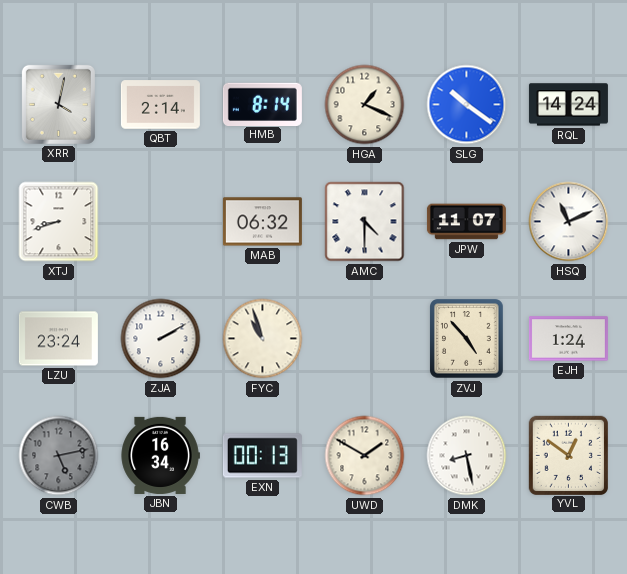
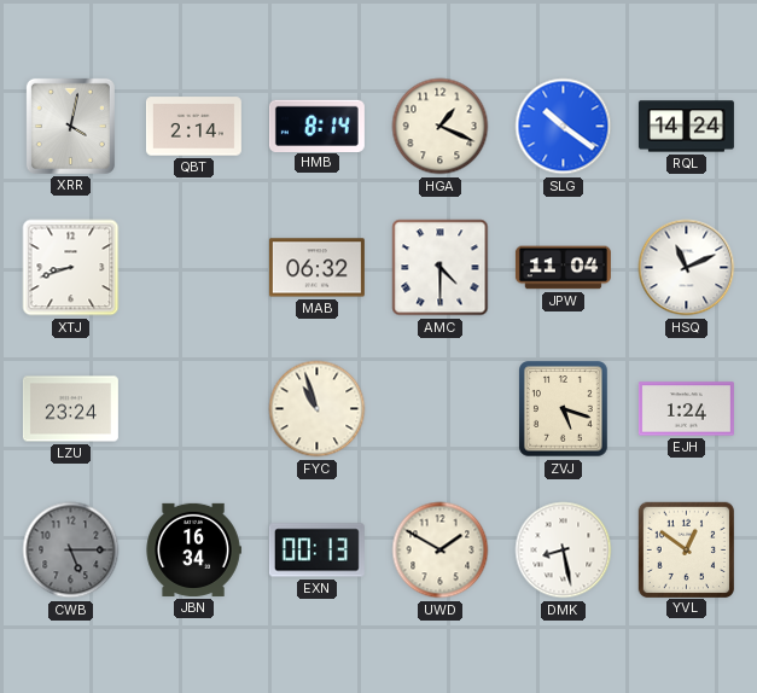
JPW: 11:07 -> 11:04 (563, 268)
ZJA: 2:10 -> none (161, 339)
ZVJ: 4:53 -> 5:18 (564, 409)
CWB: 5:13 -> 5:15 (71, 551)
